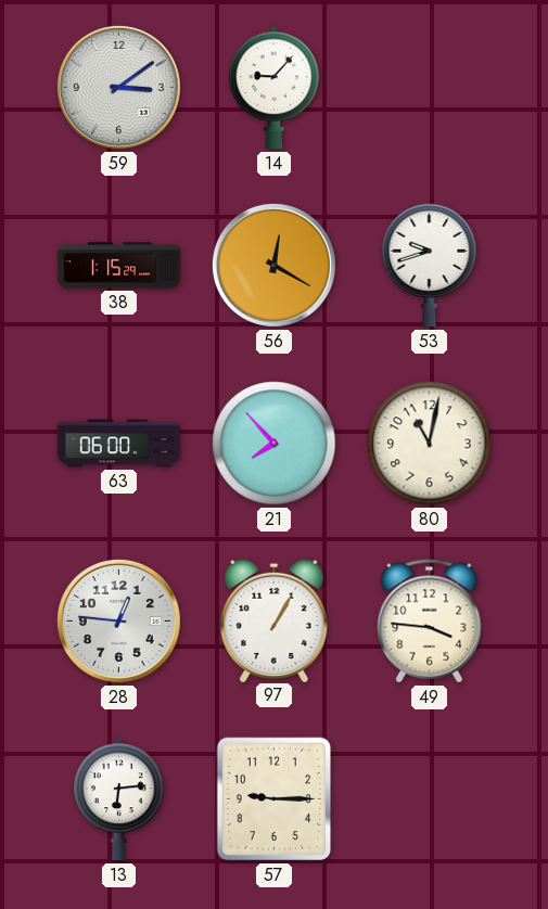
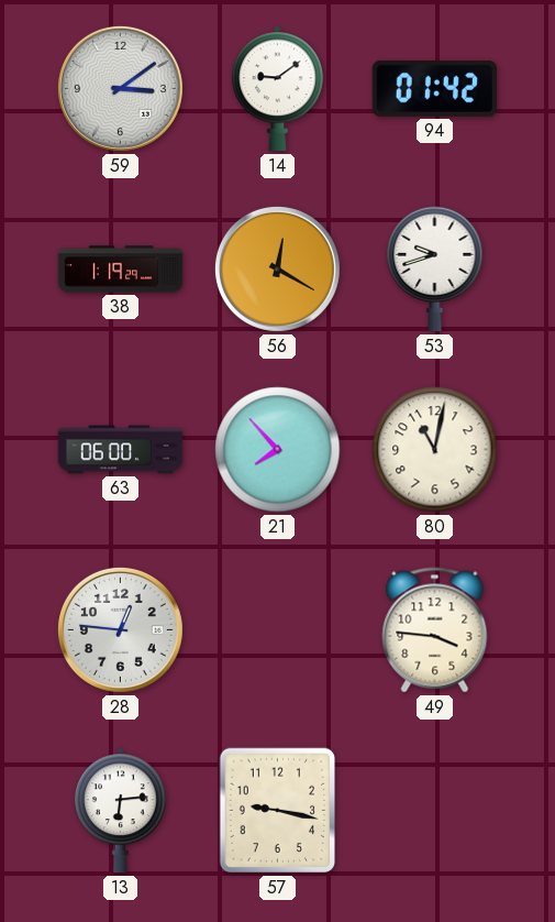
14: 9:07 -> 9:09 (278, 89)
94: none -> 01:42 (434, 88)
38: 1:15 -> 1:19 (121, 270)
97: 1:05 -> none (275, 619)
57: 9:15 -> 9:17 (278, 811)
